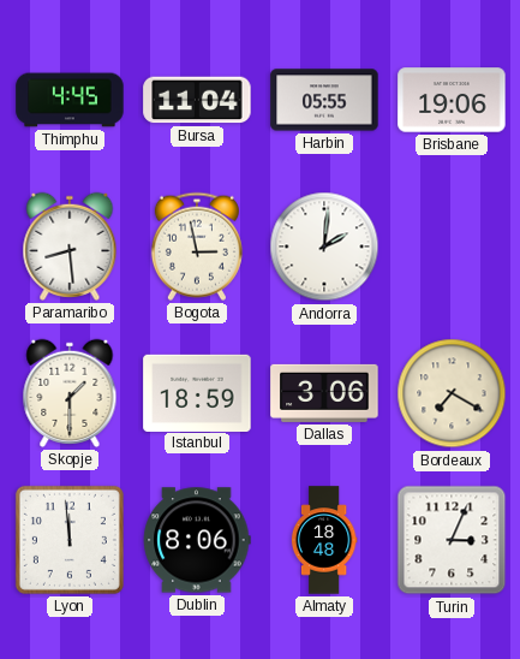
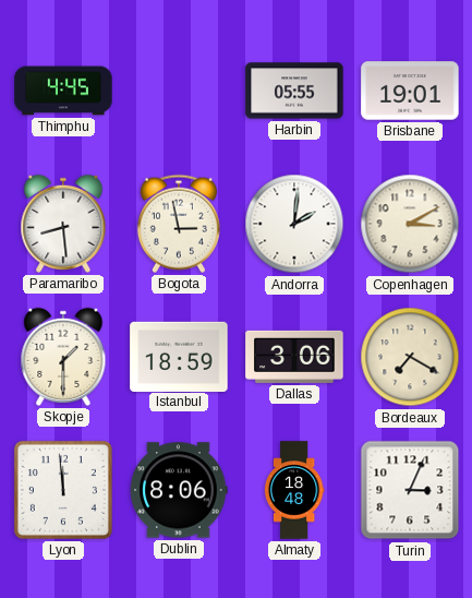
Bursa: 11:04 -> none (197, 100)
Brisbane: 19:06 -> 19:01 (410, 91)
Copenhagen: none -> 3:10 (410, 224)
